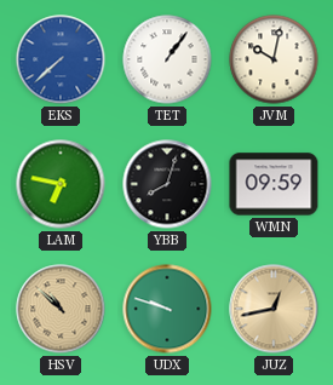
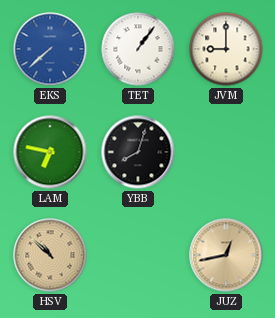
JVM: 10:02 -> 9:00 (226, 49)
WMN: 09:59 -> none (274, 184)
UDX: 9:48 -> none (167, 309)
